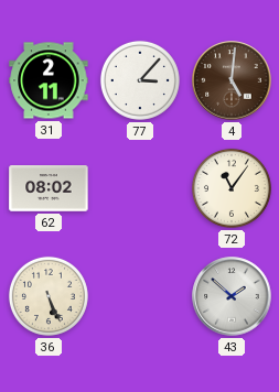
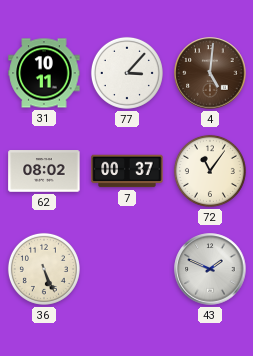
31: 2:11 -> 10:11 (44, 73)
7: none -> 00:37 (127, 171)
43: 1:52 -> 1:49 (210, 269)
